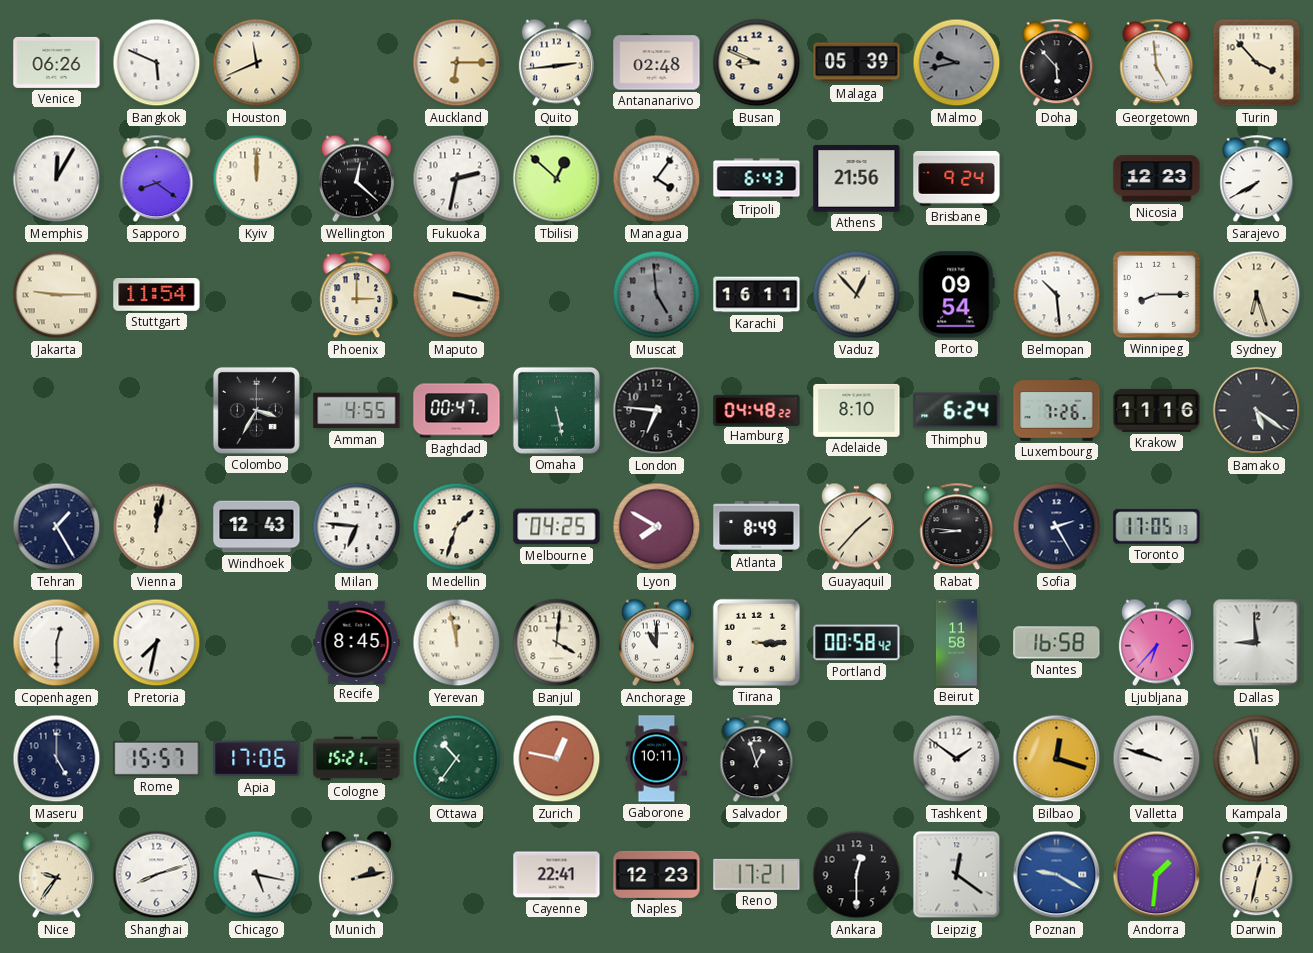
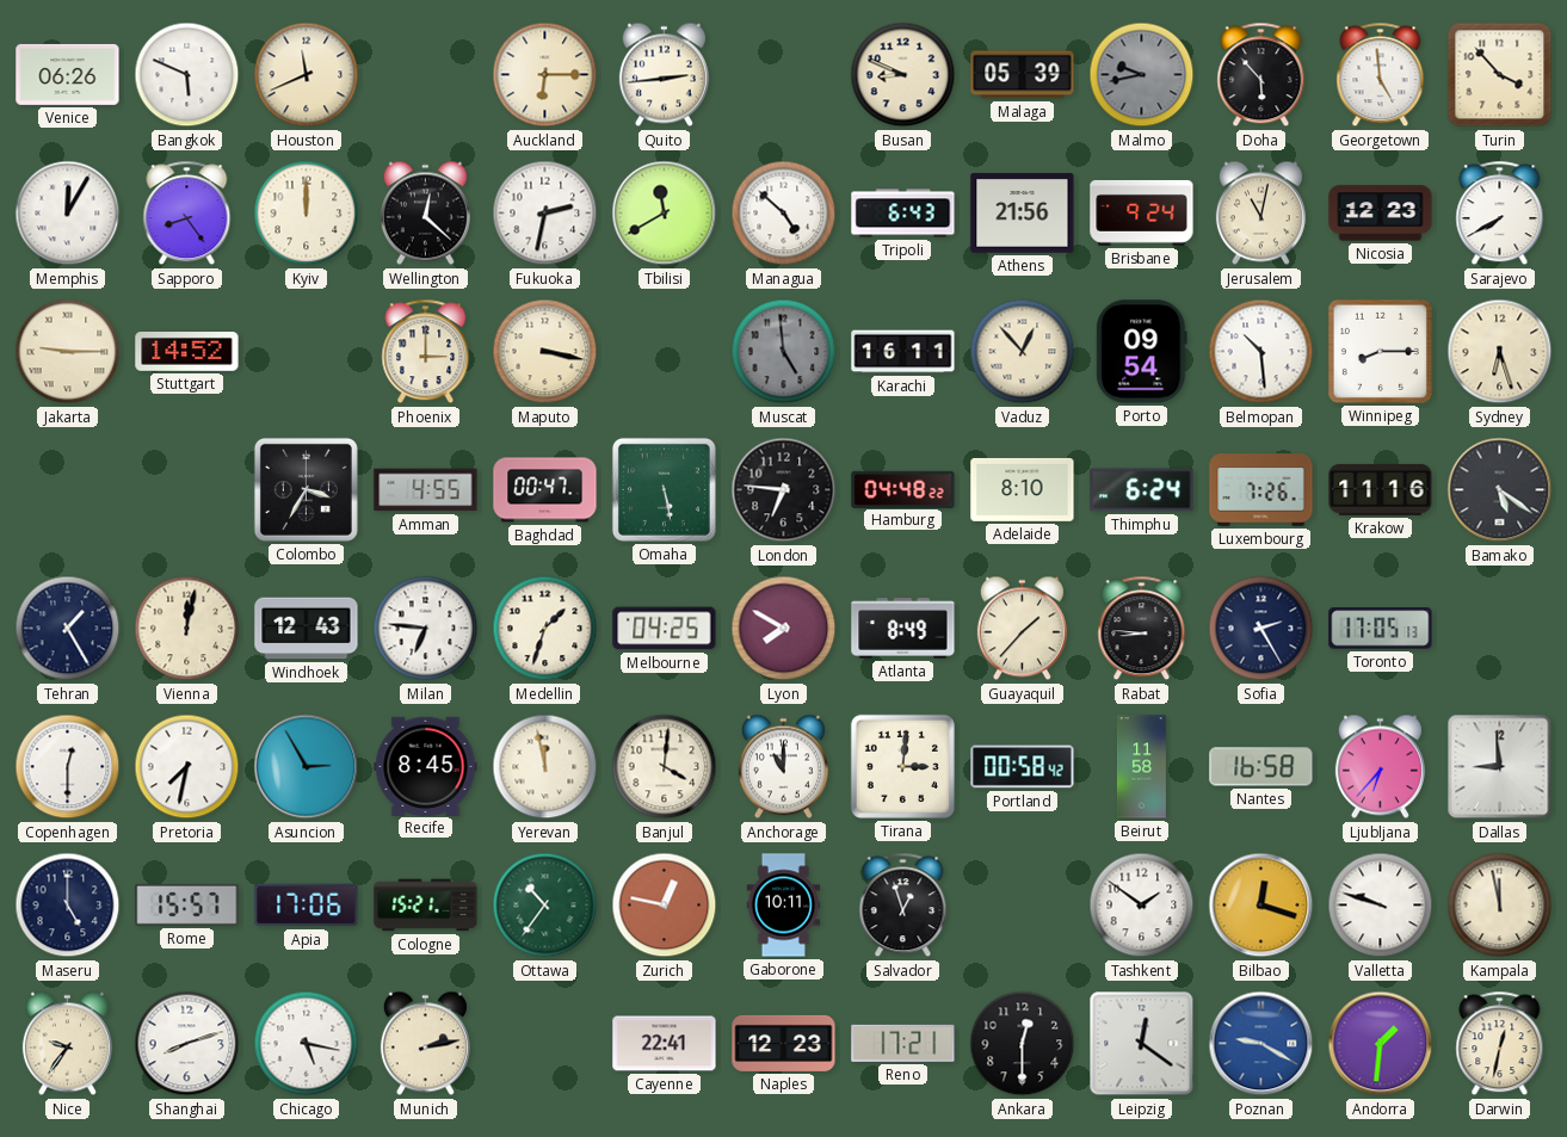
Antananarivo: 02:48 -> none (657, 63)
Sapporo: 8:21 -> 8:24 (187, 214)
Tbilisi: 12:52 -> 11:40 (665, 214)
Managua: 4:06 -> 4:52 (784, 214)
Jerusalem: none -> 11:02 (1260, 214)
Stuttgart: 11:54 -> 14:52 (187, 352)
Asuncion: none -> 2:55 (307, 767)
Tirana: 3:15 -> 3:01 (902, 766)
